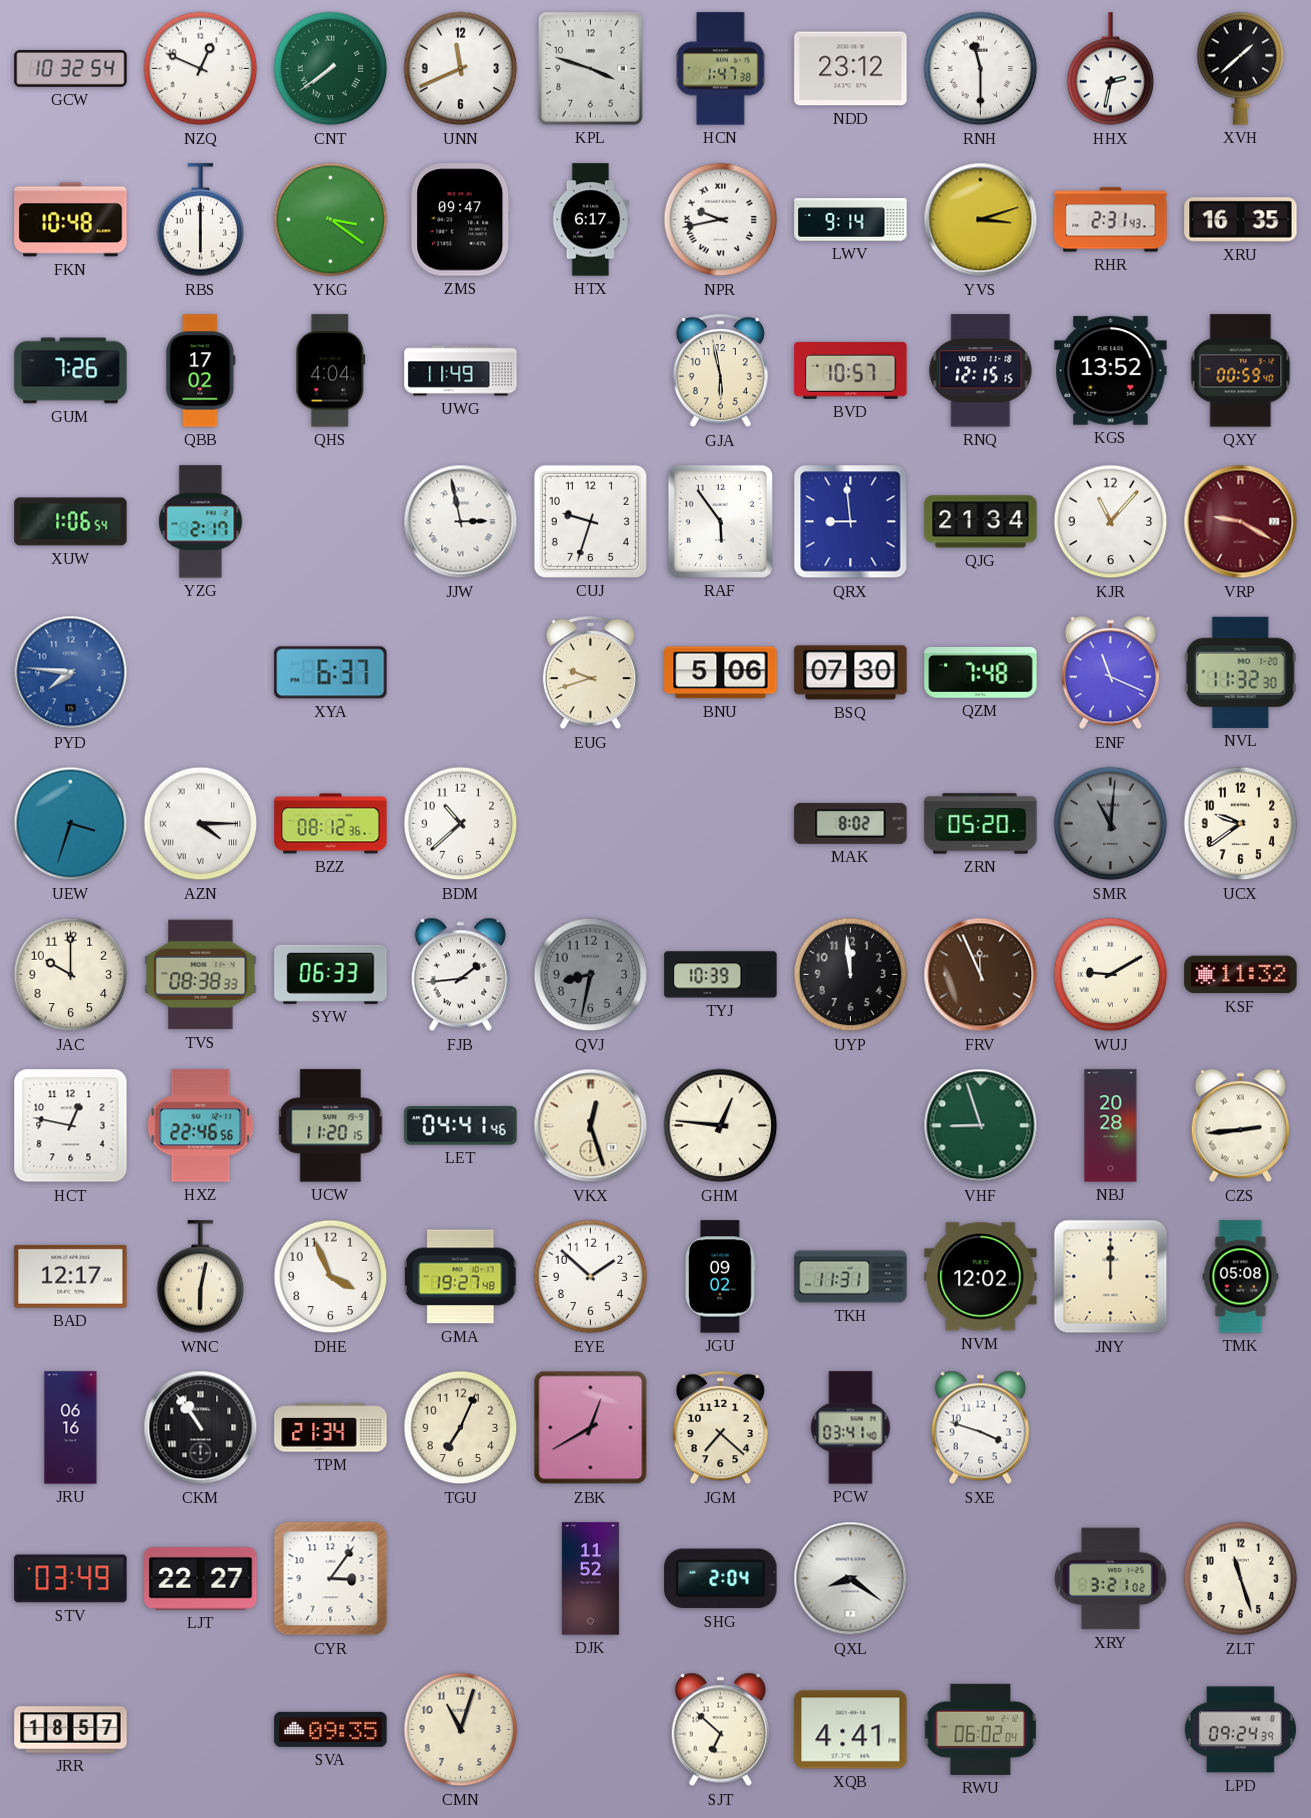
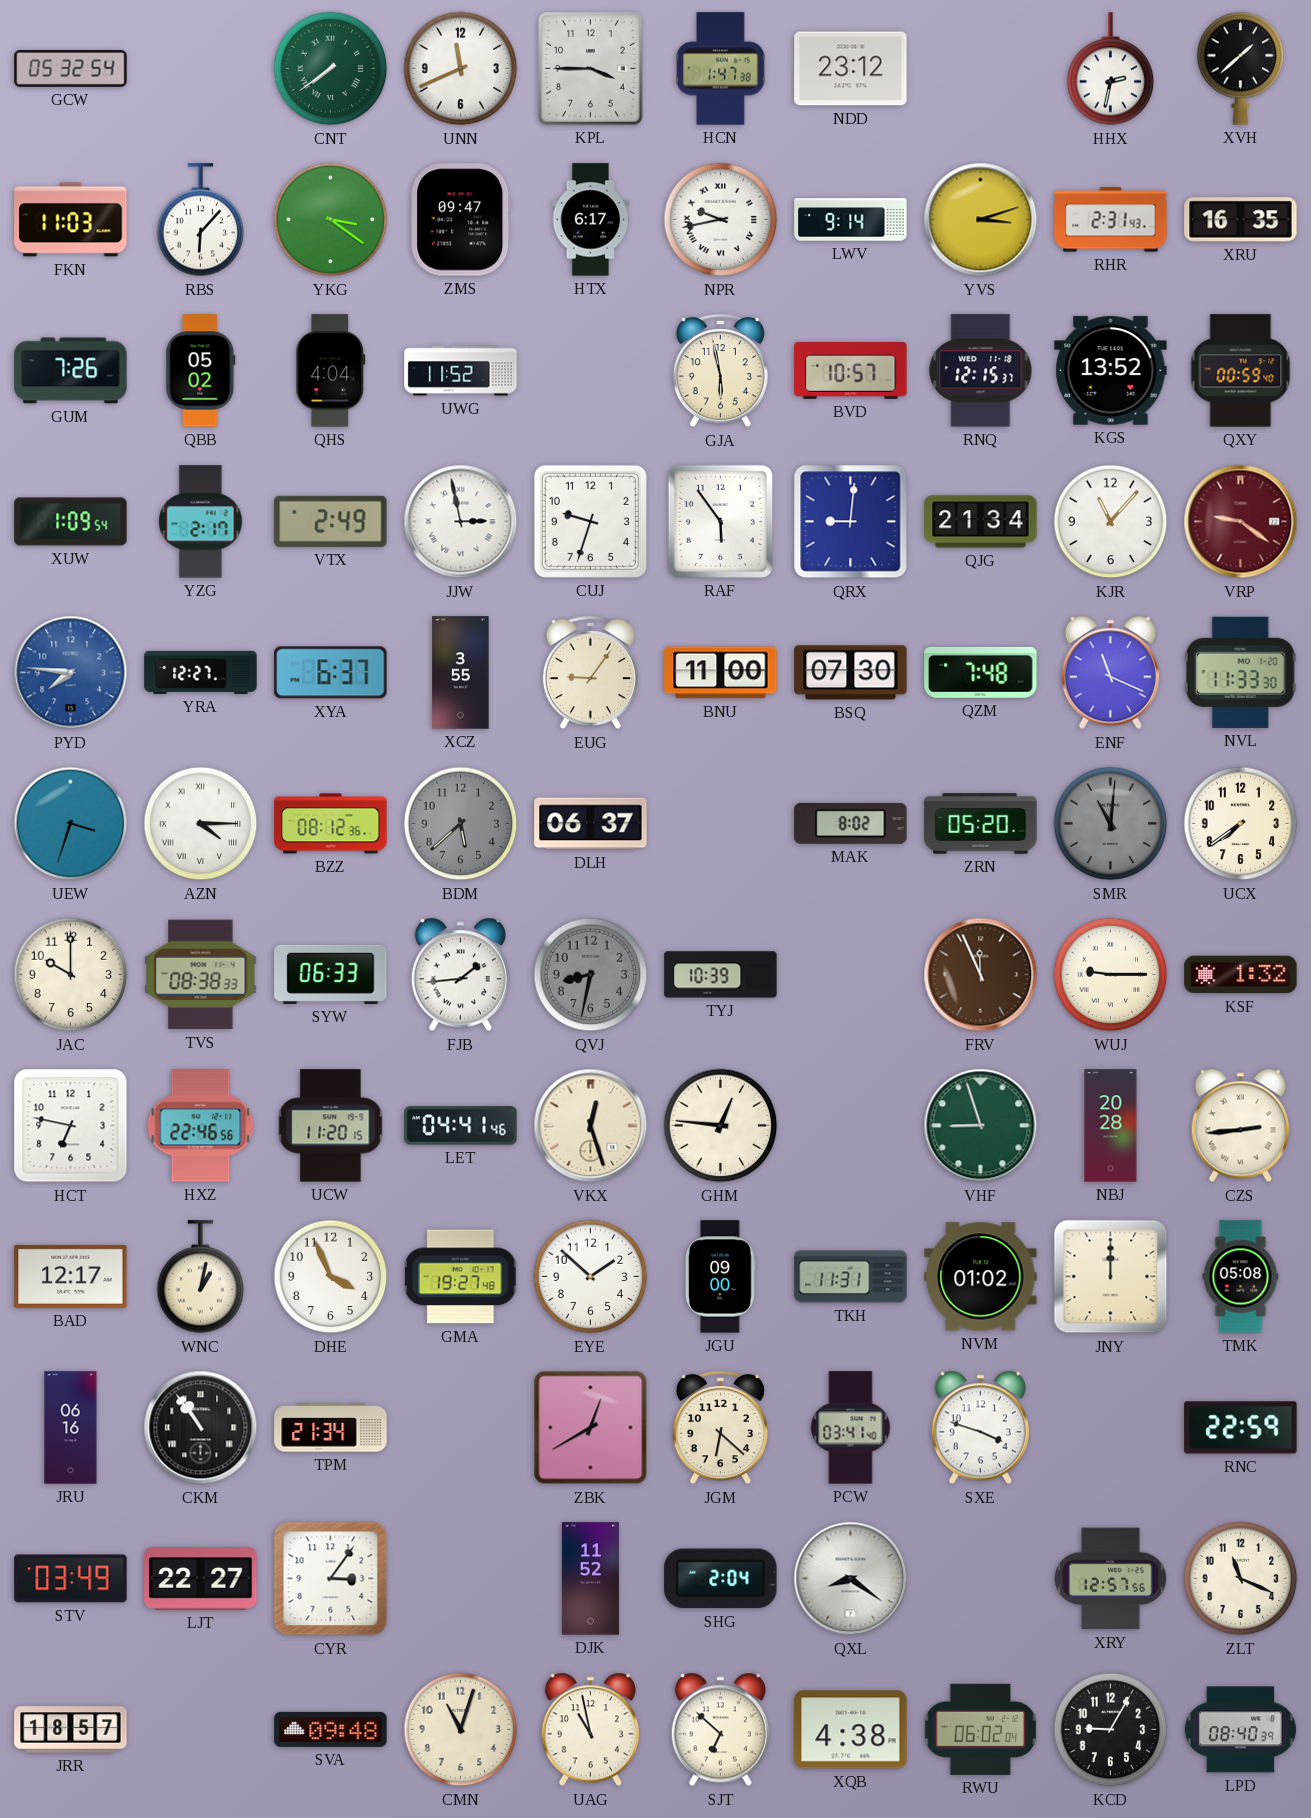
GCW: 10:32 -> 05:32 (71, 69)
NZQ: 12:49 -> none (201, 69)
KPL: 3:48 -> 3:45 (591, 69)
RNH: 11:30 -> none (981, 69)
FKN: 10:48 -> 11:03 (71, 220)
RBS: 6:00 -> 6:07 (201, 220)
QBB: 17:02 -> 05:02 (201, 371)
UWG: 11:49 -> 11:52 (461, 371)
RNQ: 12:15:15 -> 12:15:37 (981, 371)
XUW: 1:06 -> 1:09 (71, 522)
VTX: none -> 2:49 (331, 521)
QRX: 8:59 -> 9:01 (851, 522)
VRP: 9:20 -> 9:21 (1241, 522)
YRA: none -> 12:27 (201, 672)
XCZ: none -> 3:55 (461, 673)
EUG: 9:42 -> 9:06 (590, 673)
BNU: 5:06 -> 11:00 (721, 673)
NVL: 11:32 -> 11:33 (1240, 672)
BDM: 10:38 -> 5:38 (461, 824)
BDM dial: white -> grey (461, 824)
DLH: none -> 06:37 (591, 824)
UCX: 9:39 -> 7:39 (1241, 824)
UYP: 11:59 -> none (851, 975)
WUJ: 9:10 -> 9:15 (1111, 975)
KSF: 11:32 -> 1:32 (1241, 975)
HCT: 12:47 -> 6:47 (71, 1126)
WNC: 6:02 -> 1:02 (201, 1277)
JGU: 09:02 -> 09:00 (721, 1277)
NVM: 12:02 -> 01:02 (981, 1277)
TGU: 7:04 -> none (461, 1428)
JGM: 7:22 -> 6:22 (720, 1428)
RNC: none -> 22:59 (1241, 1428)
XRY: 3:21 -> 12:57 (1111, 1579)
ZLT: 11:27 -> 11:19 (1241, 1579)
SVA: 09:35 -> 09:48 (331, 1729)
UAG: none -> 10:58 (590, 1730)
XQB: 4:41 -> 4:38 (851, 1730)
KCD: none -> 9:05 (1111, 1730)
LPD: 09:24 -> 08:40 (1240, 1730)
